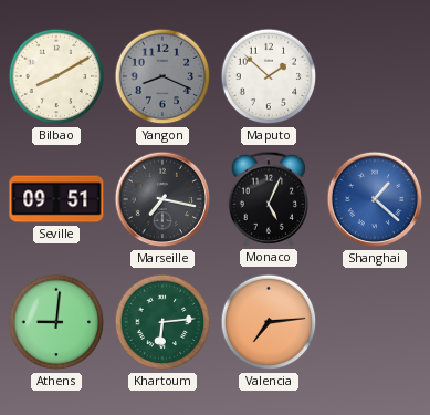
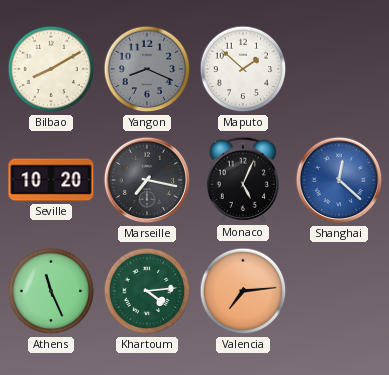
Seville: 09:51 -> 10:20 (51, 180)
Shanghai: 1:22 -> 12:22 (339, 180)
Athens: 9:01 -> 11:26 (51, 291)
Khartoum: 6:14 -> 4:14 (147, 291)
